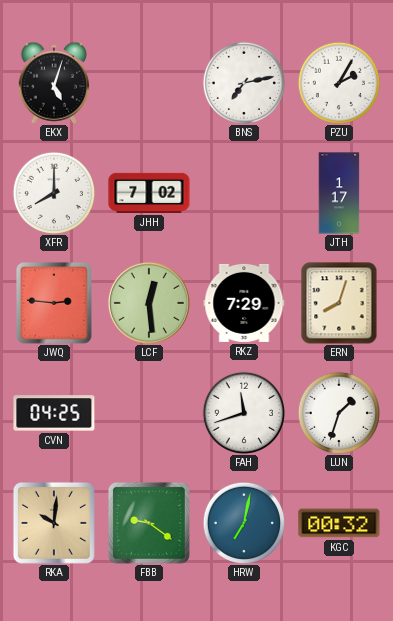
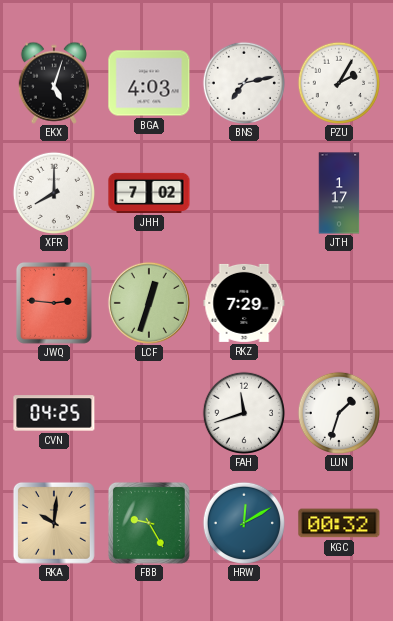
BGA: none -> 4:03 (149, 83)
LCF: 12:29 -> 12:33 (149, 303)
ERN: 8:03 -> none (339, 303)
FBB: 9:21 -> 9:25 (149, 523)
HRW: 7:02 -> 12:10 (243, 522)
